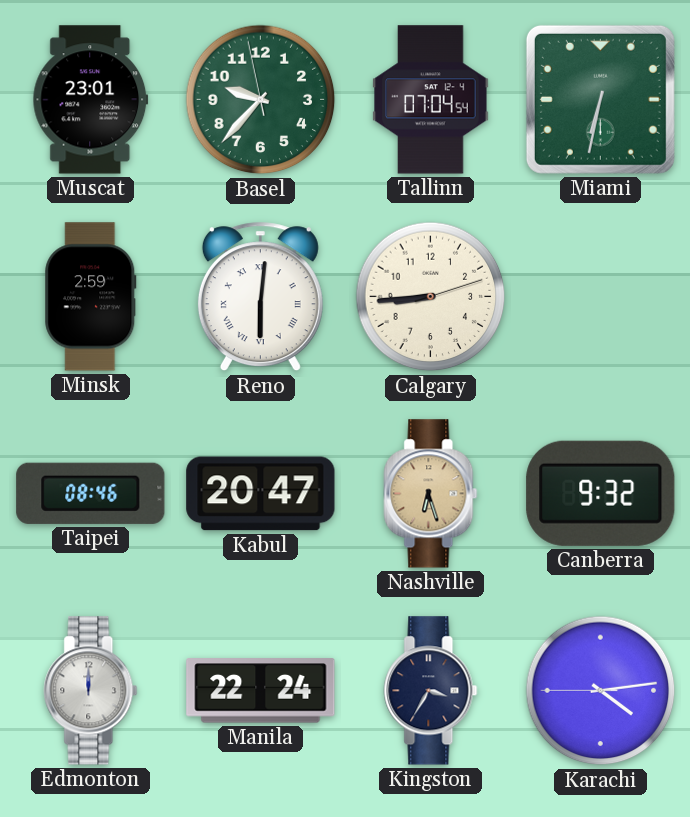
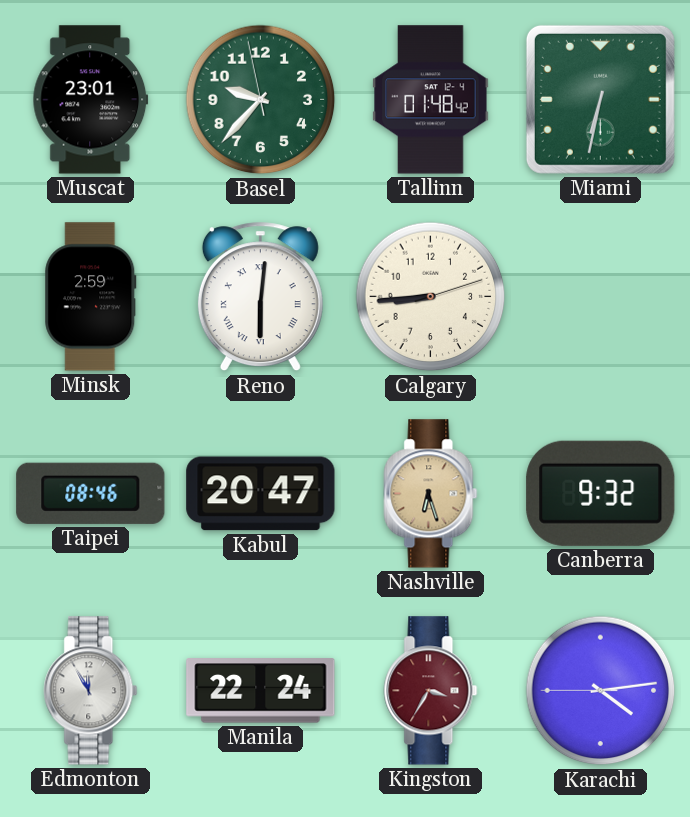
Tallinn: 07:04 -> 01:48 (431, 100)
Edmonton: 12:00 -> 11:55 (91, 691)
Kingston dial: navy -> burgundy (431, 691)
